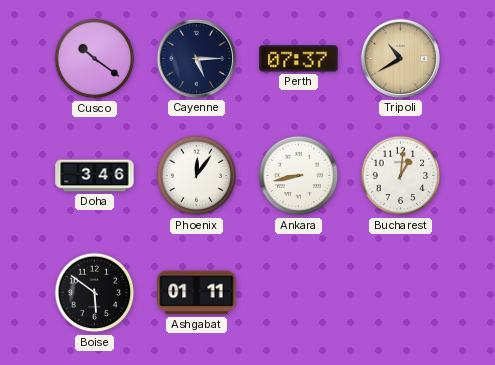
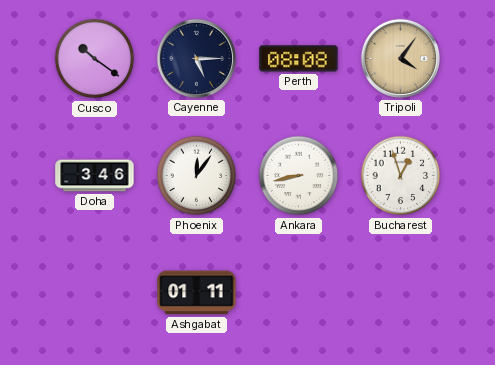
Perth: 07:37 -> 08:08 (299, 59)
Tripoli: 10:40 -> 4:06 (400, 58)
Bucharest: 1:01 -> 12:57 (401, 176)
Boise: 5:51 -> none (95, 293)
